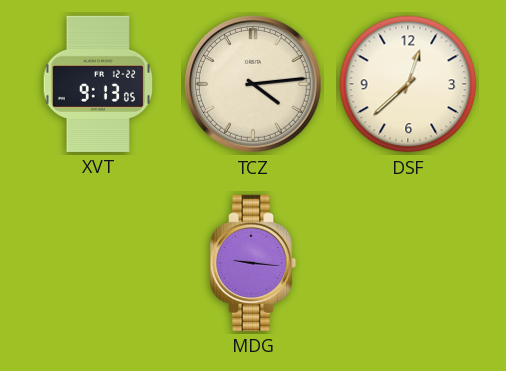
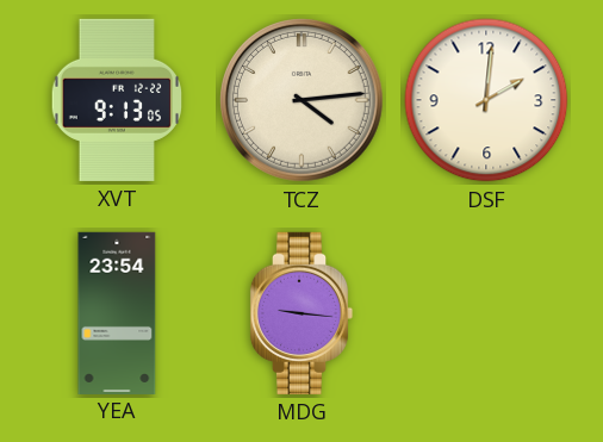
DSF: 12:38 -> 2:01 (486, 100)
YEA: none -> 23:54 (117, 312)
